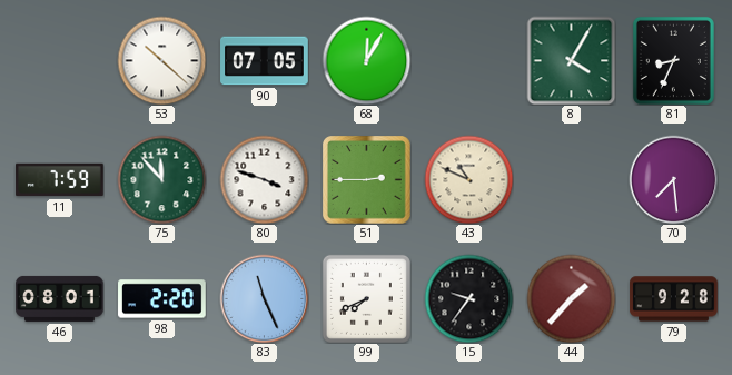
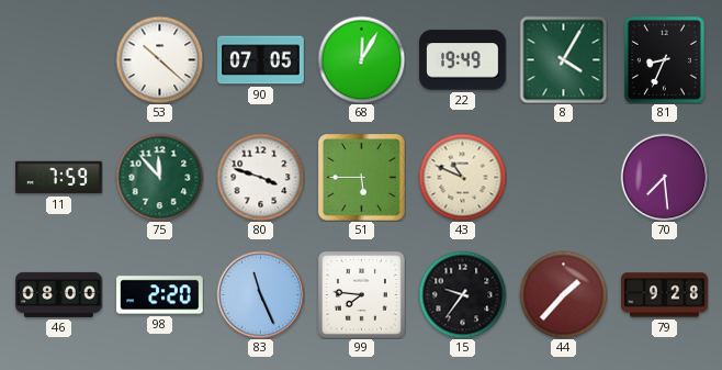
22: none -> 19:49 (463, 60)
51: 2:45 -> 5:45 (362, 178)
46: 08:01 -> 08:00 (59, 294)
99: 7:41 -> 7:46 (361, 294)
